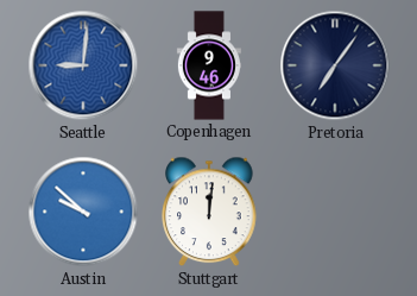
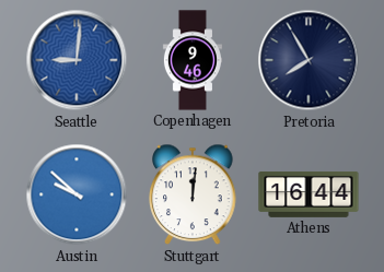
Pretoria: 7:06 -> 7:55 (309, 60)
Athens: none -> 16:44 (309, 194)
